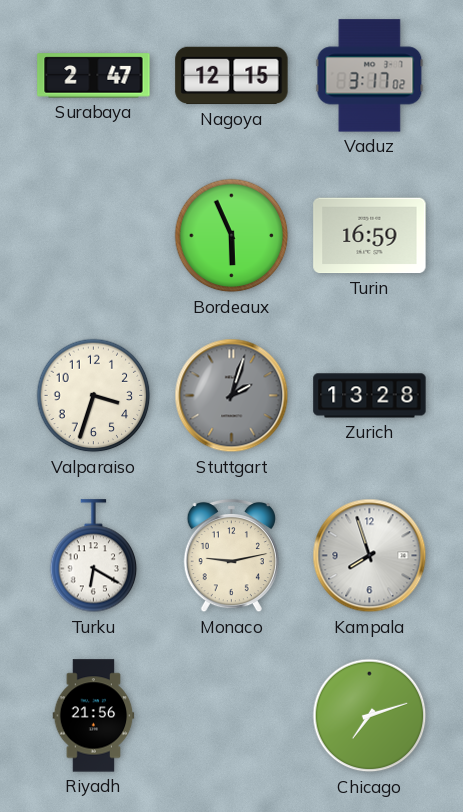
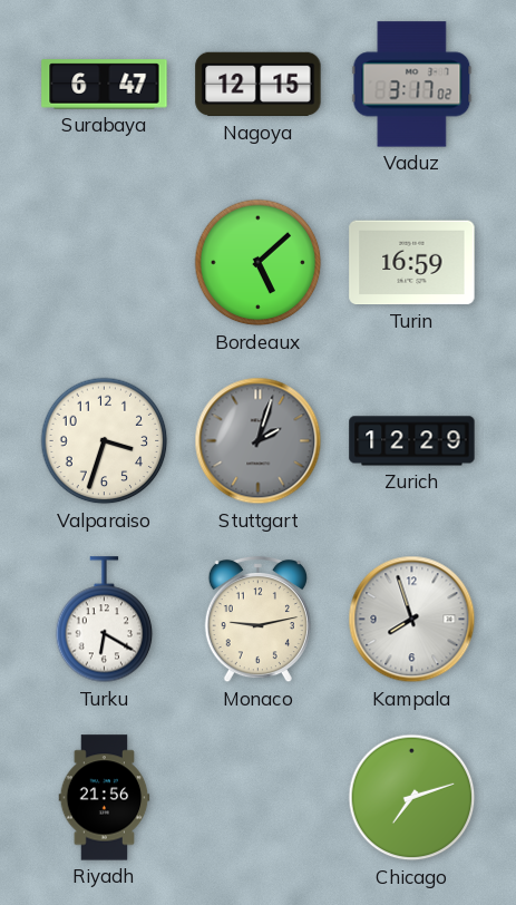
Surabaya: 2:47 -> 6:47 (105, 85)
Bordeaux: 5:56 -> 5:08 (259, 263)
Zurich: 13:28 -> 12:29 (412, 441)
